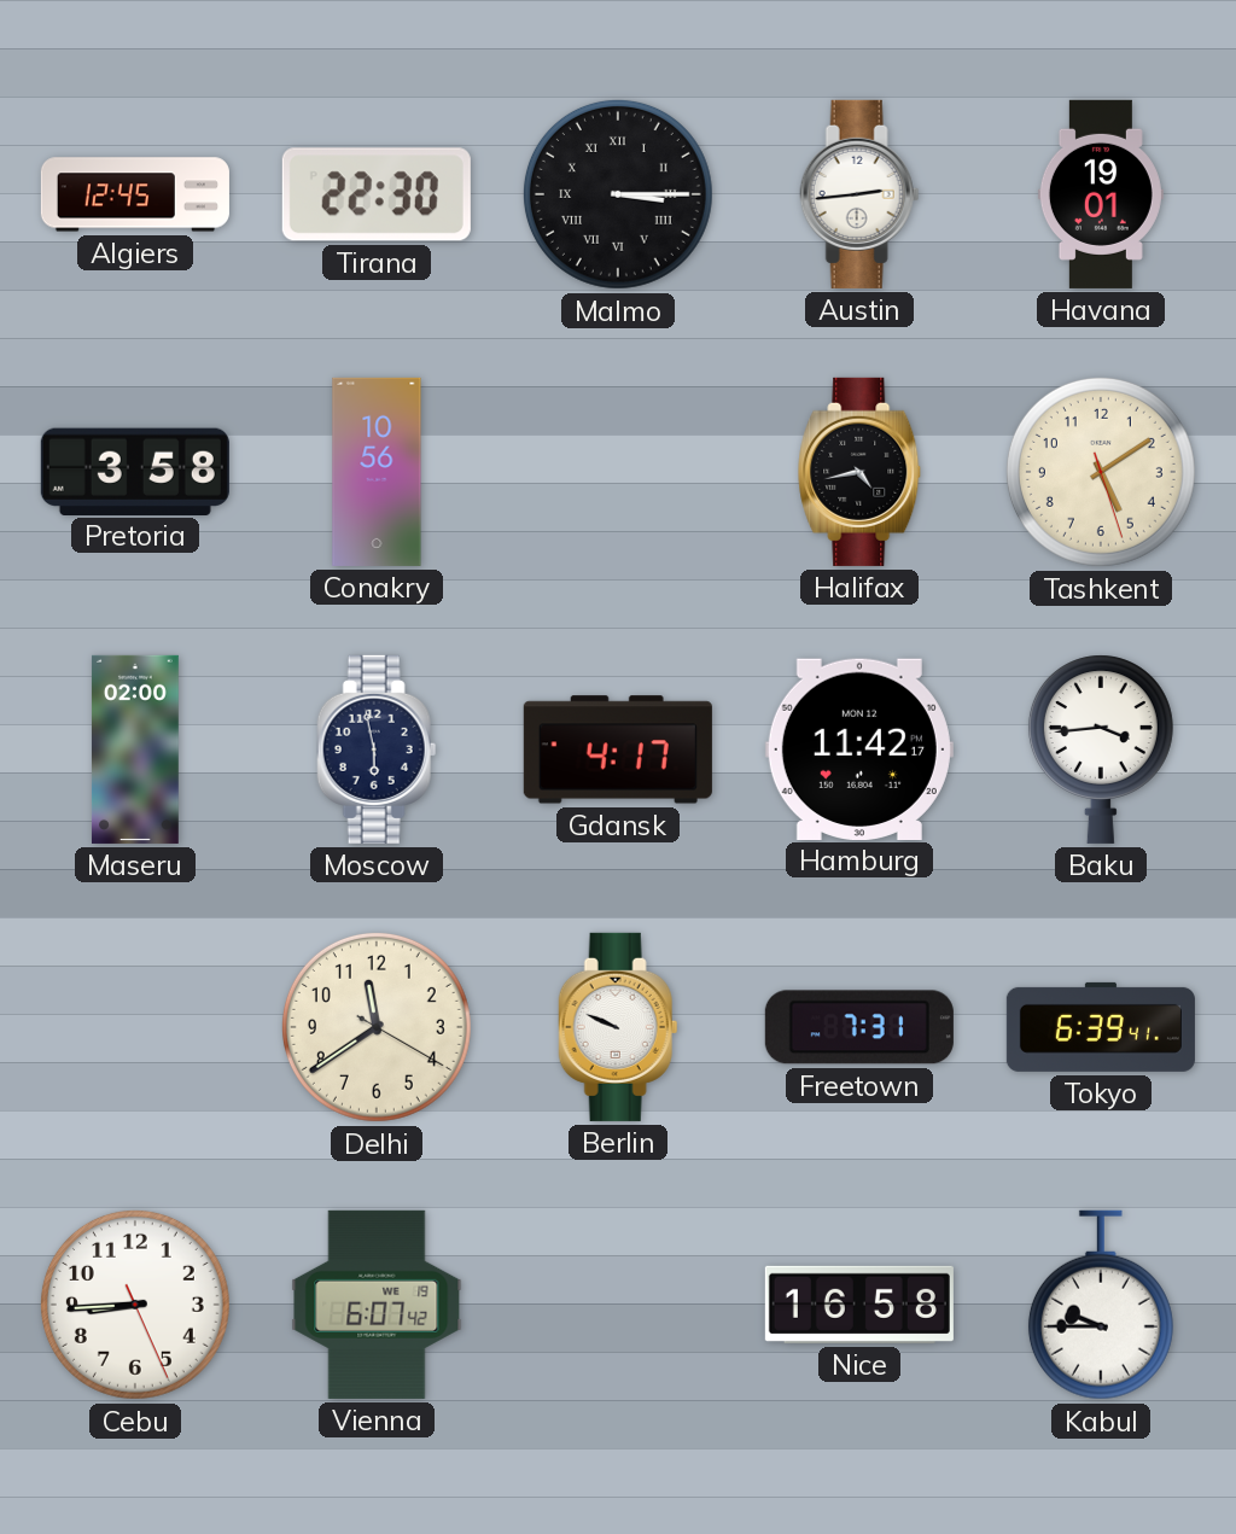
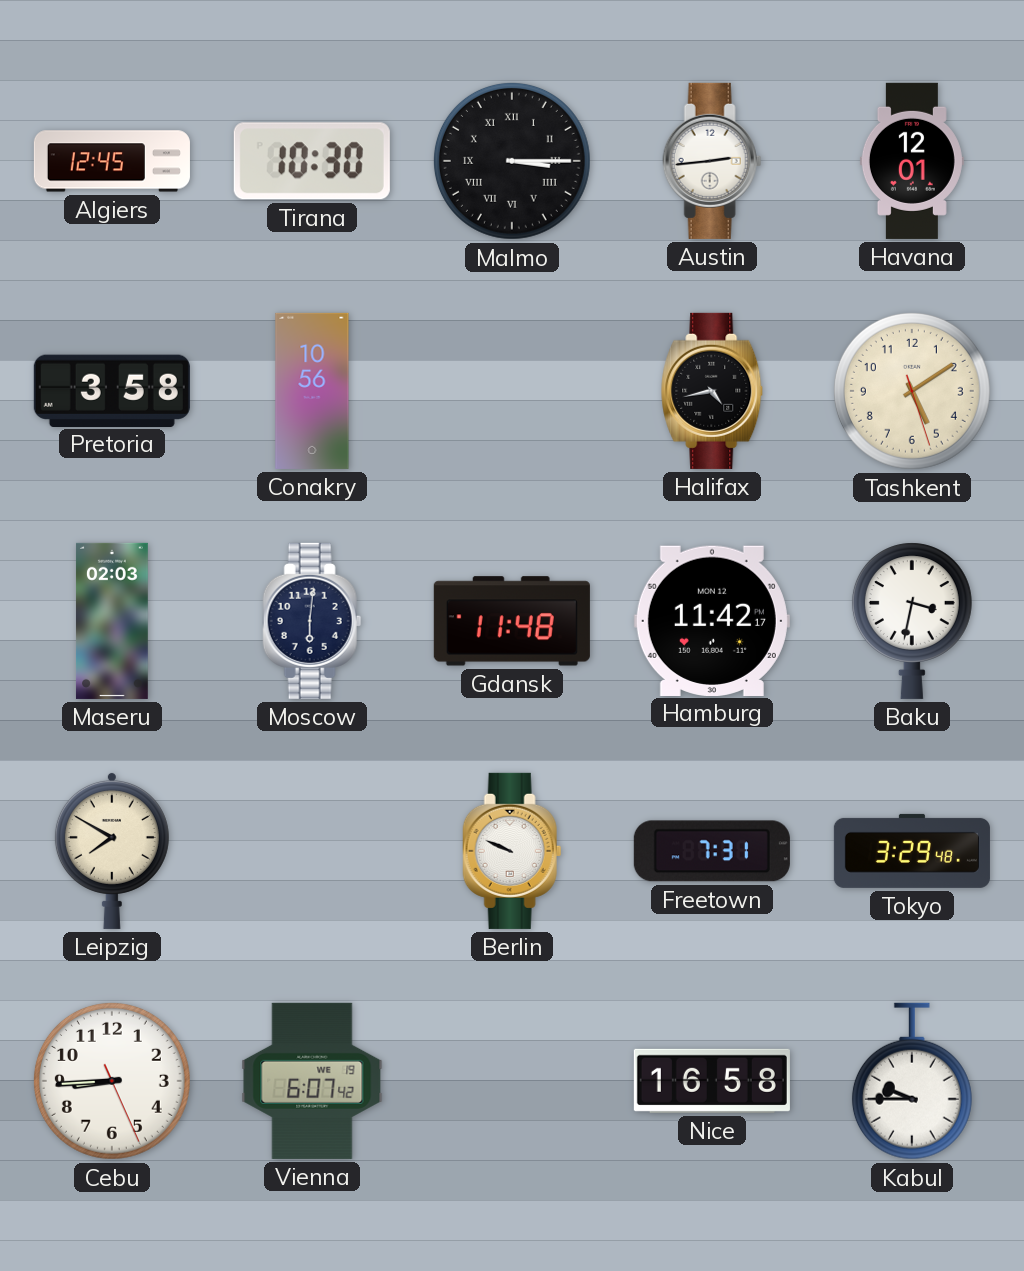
Tirana: 22:30 -> 10:30 (312, 161)
Havana: 19:01 -> 12:01 (912, 161)
Maseru: 02:00 -> 02:03 (112, 621)
Moscow: 5:58 -> 6:01 (312, 621)
Gdansk: 4:17 -> 11:48 (512, 621)
Baku: 3:44 -> 3:32 (912, 621)
Leipzig: none -> 7:50 (112, 850)
Delhi: 11:39 -> none (377, 1027)
Tokyo: 6:39 -> 3:29 (912, 851)
